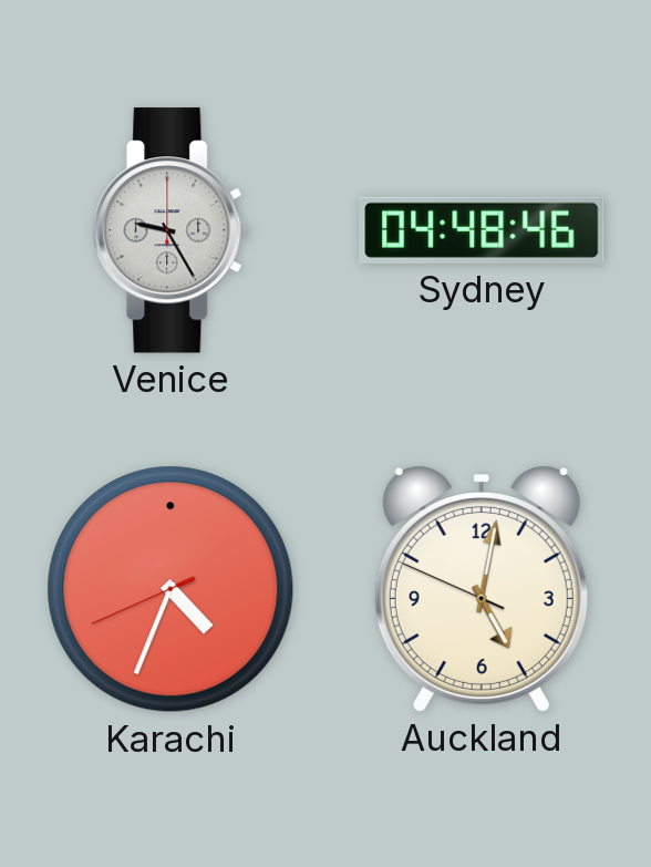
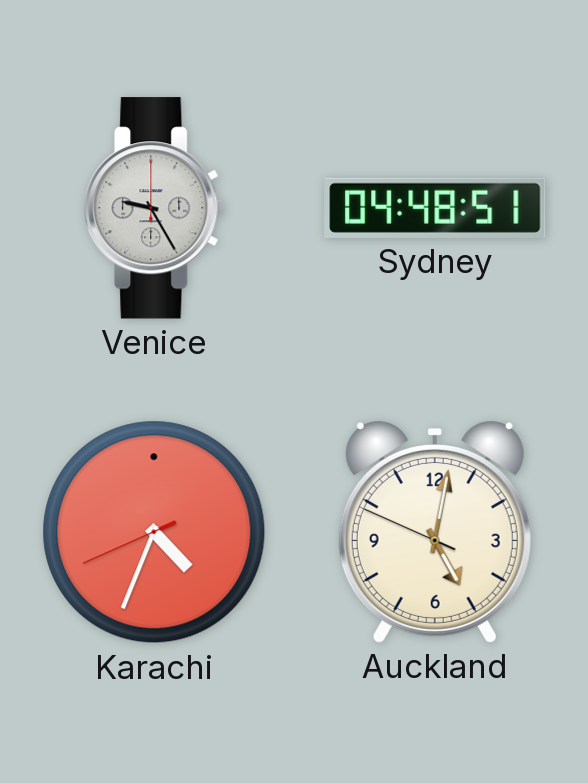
Sydney: 04:48:46 -> 04:48:51 (435, 208)
